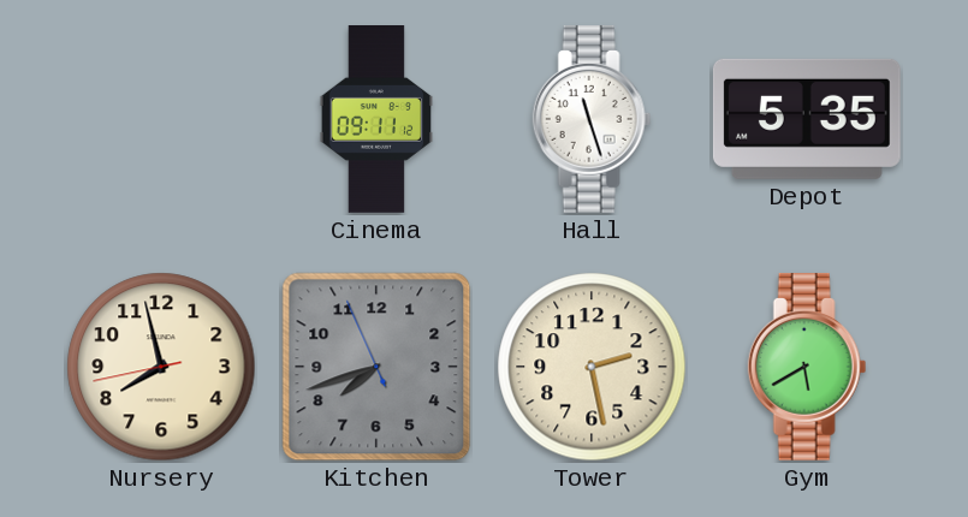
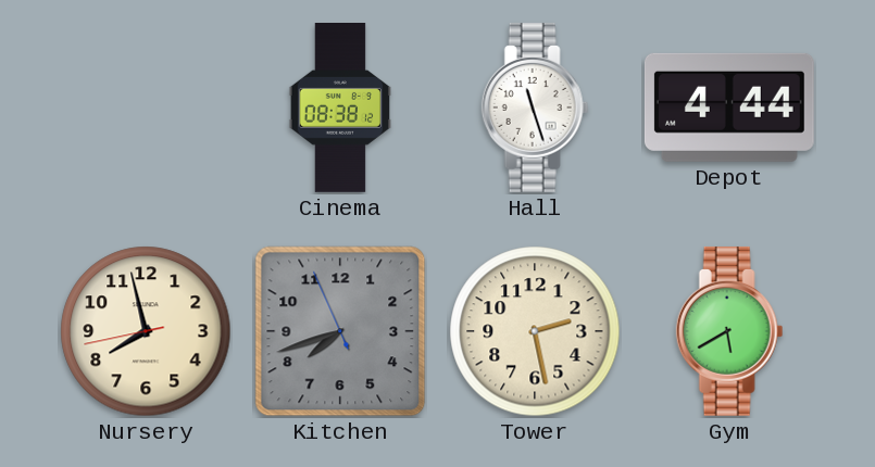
Cinema: 09:11 -> 08:38 (340, 109)
Depot: 5:35 -> 4:44 (729, 108)
